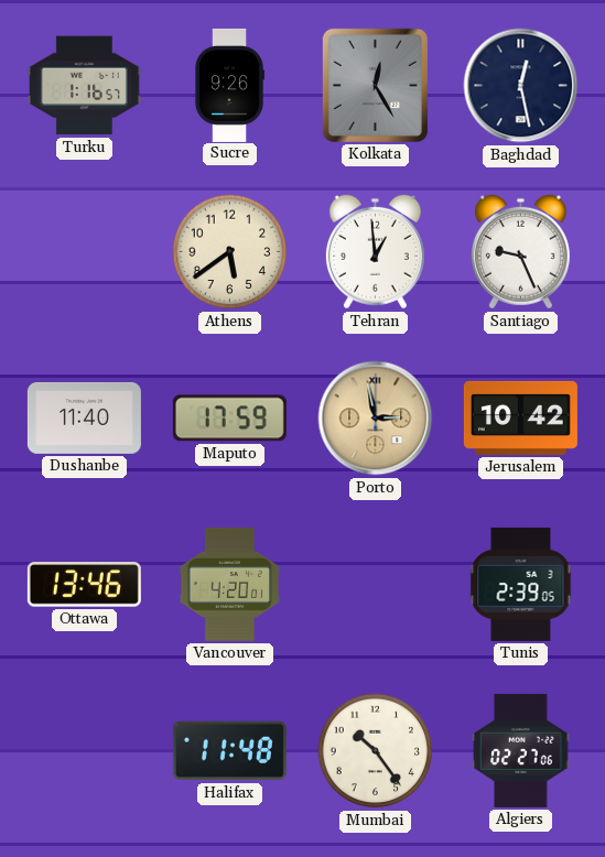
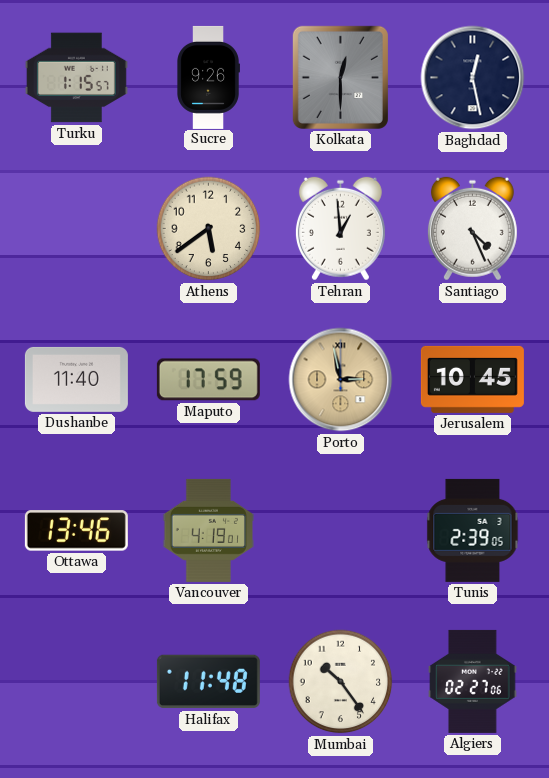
Turku: 1:16 -> 1:15 (76, 78)
Kolkata: 12:25 -> 12:30 (340, 77)
Santiago: 9:26 -> 4:26 (472, 229)
Jerusalem: 10:42 -> 10:45 (472, 379)
Vancouver: 4:20 -> 4:19 (208, 530)
